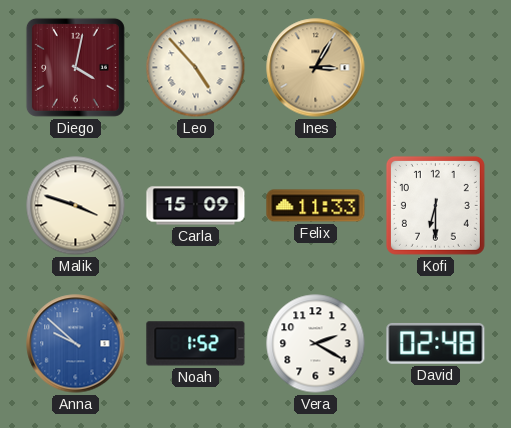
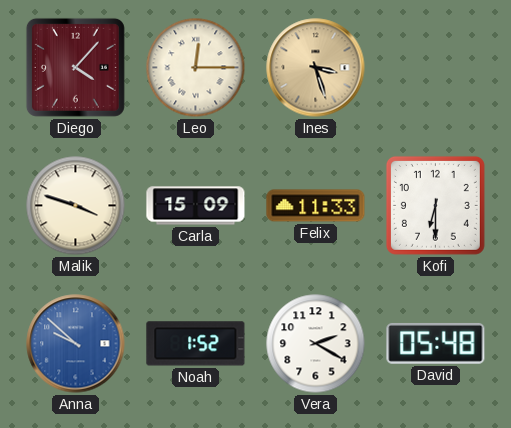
Diego: 4:02 -> 4:07 (75, 67)
Leo: 4:53 -> 12:15 (196, 68)
Ines: 3:05 -> 3:27 (316, 68)
David: 02:48 -> 05:48 (436, 343)
